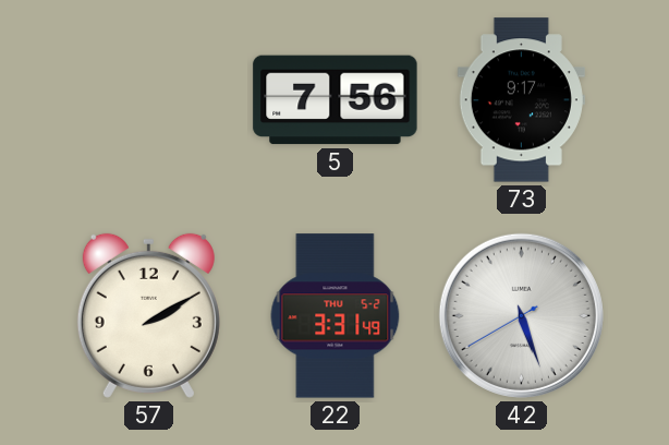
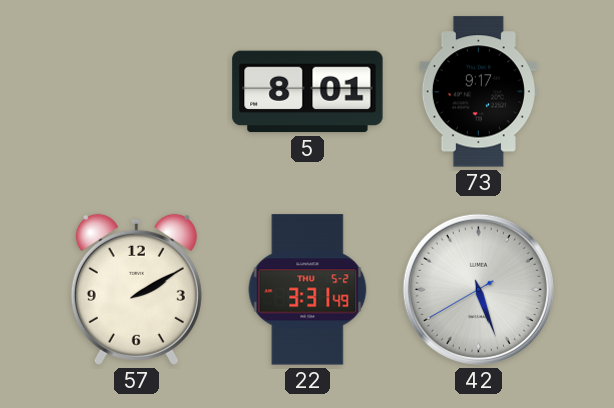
5: 7:56 -> 8:01 (308, 92)
